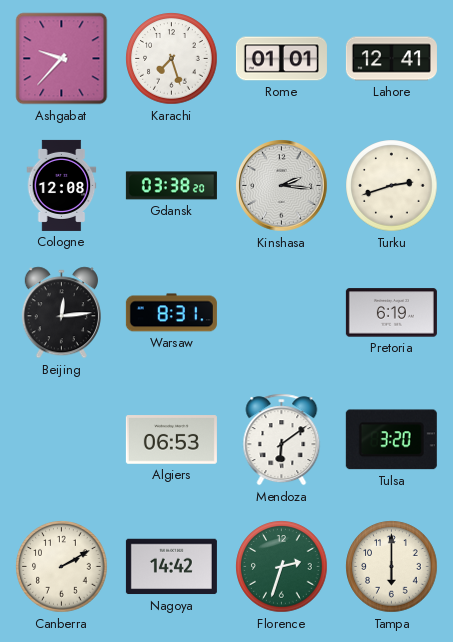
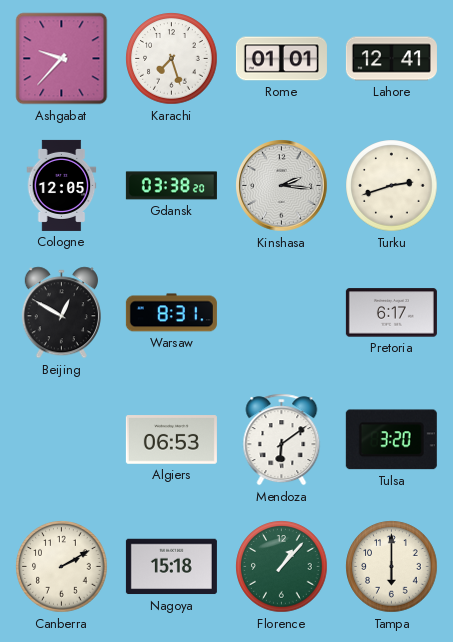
Cologne: 12:08 -> 12:05 (62, 185)
Beijing: 12:14 -> 12:50 (61, 313)
Pretoria: 6:19 -> 6:17 (391, 313)
Nagoya: 14:42 -> 15:18 (171, 567)
Florence: 2:33 -> 1:07 (282, 567)
